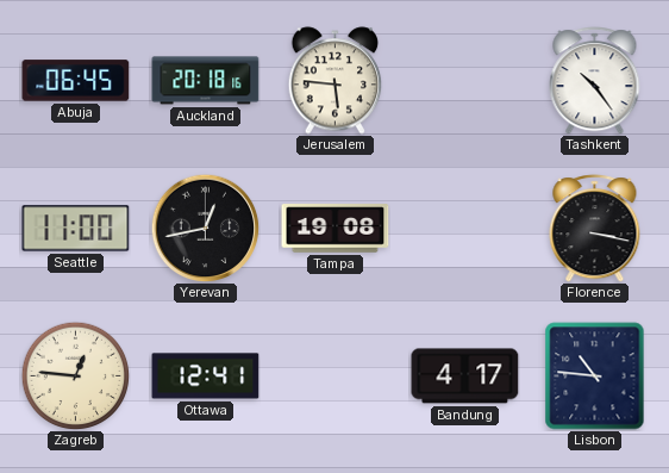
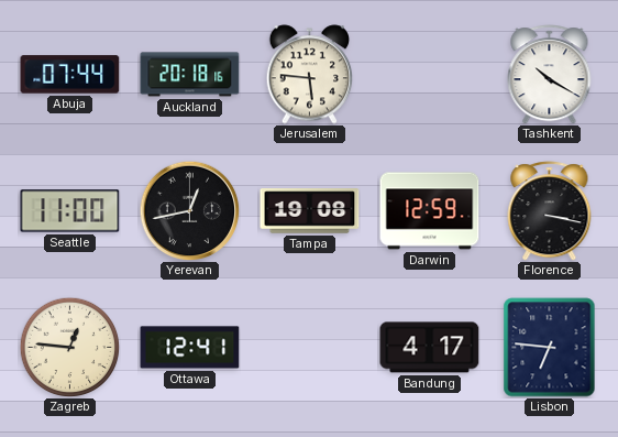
Abuja: 06:45 -> 07:44 (70, 75)
Tashkent: 10:24 -> 10:20 (550, 75)
Darwin: none -> 12:59 (430, 211)
Lisbon: 10:46 -> 6:46 (550, 348)
